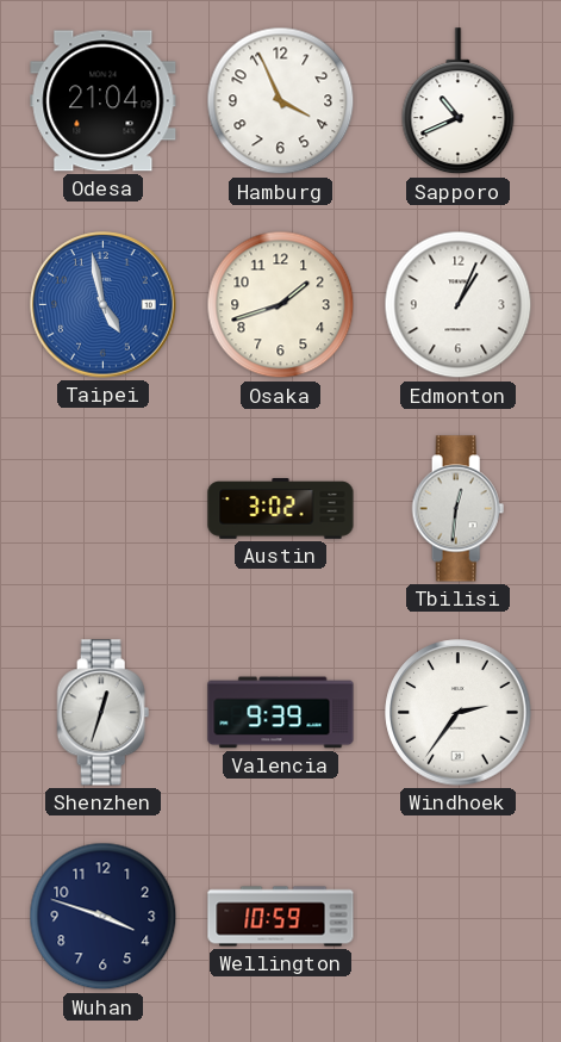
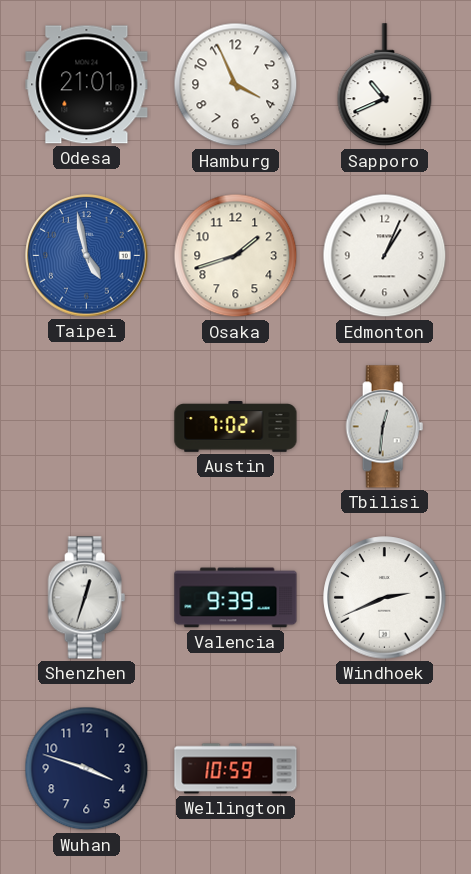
Odesa: 21:04 -> 21:01 (87, 85)
Austin: 3:02 -> 7:02 (236, 427)
Windhoek: 2:36 -> 2:41 (385, 598)
